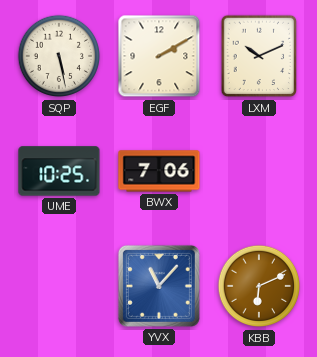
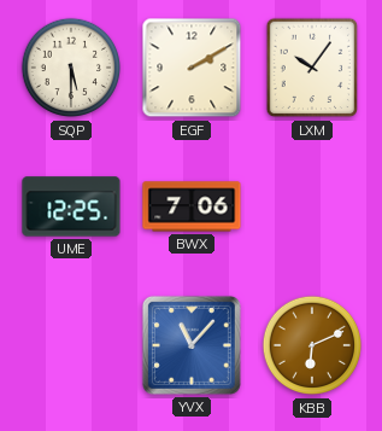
SQP: 5:28 -> 5:30 (71, 68)
LXM: 10:11 -> 10:06 (312, 68)
UME: 10:25 -> 12:25 (71, 206)
